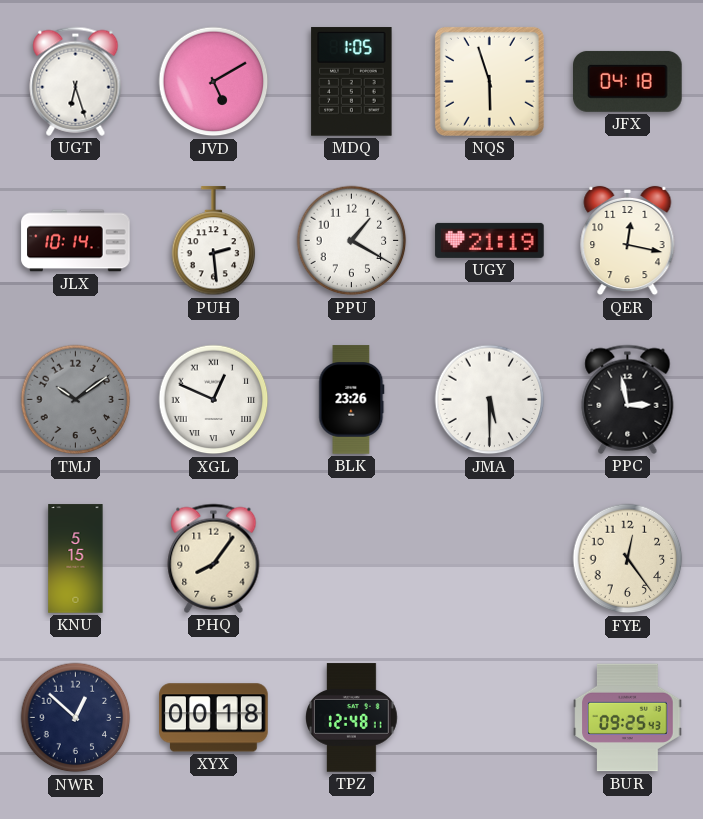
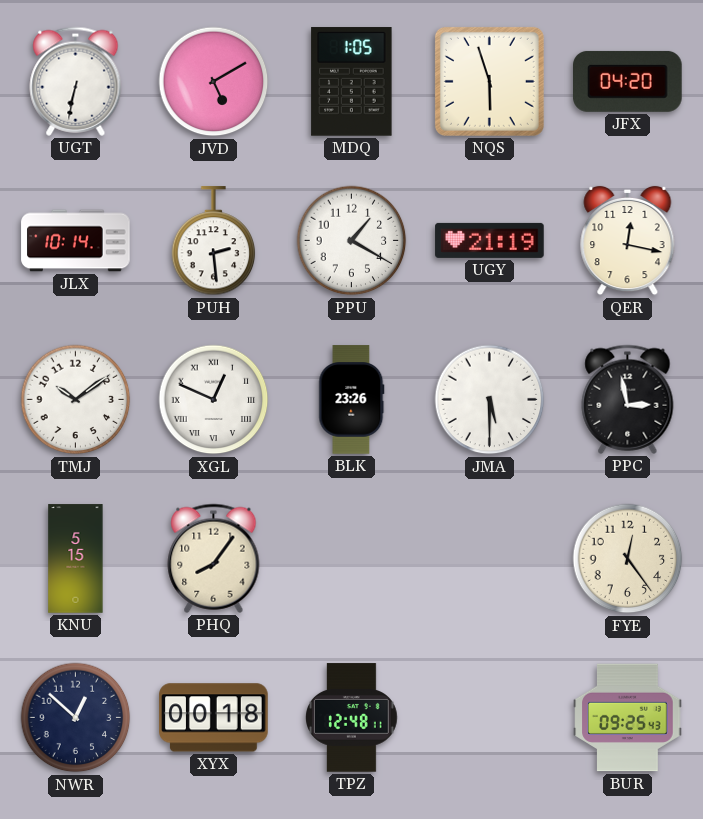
UGT: 6:27 -> 6:32 (76, 81)
JFX: 04:18 -> 04:20 (628, 81)
TMJ dial: grey -> white (76, 400)
